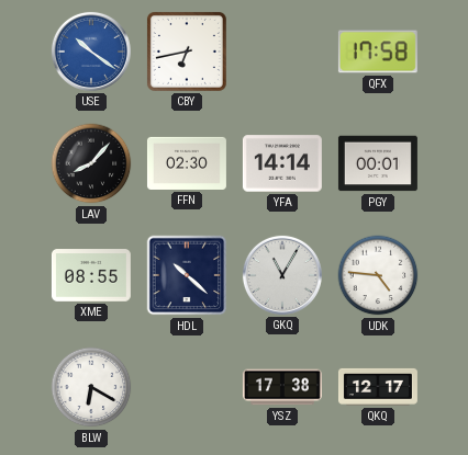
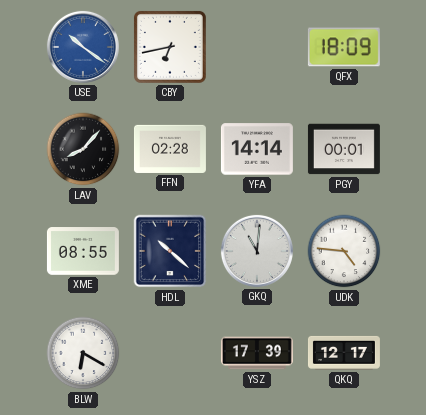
QFX: 17:58 -> 18:09 (344, 47)
FFN: 02:30 -> 02:28 (170, 149)
GKQ: 11:05 -> 11:01 (257, 251)
YSZ: 17:38 -> 17:39 (257, 353)
